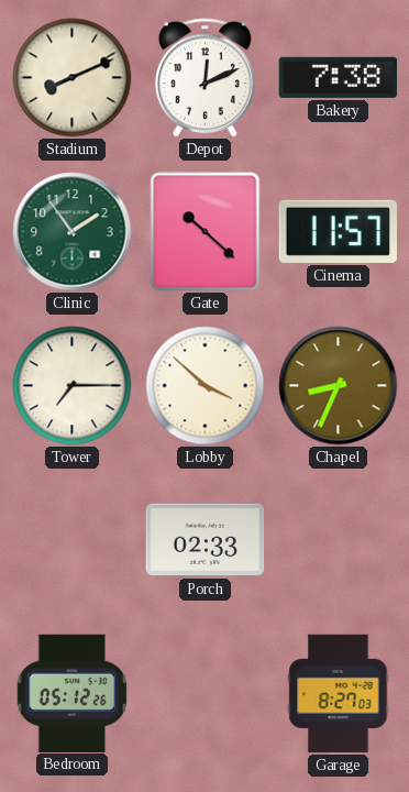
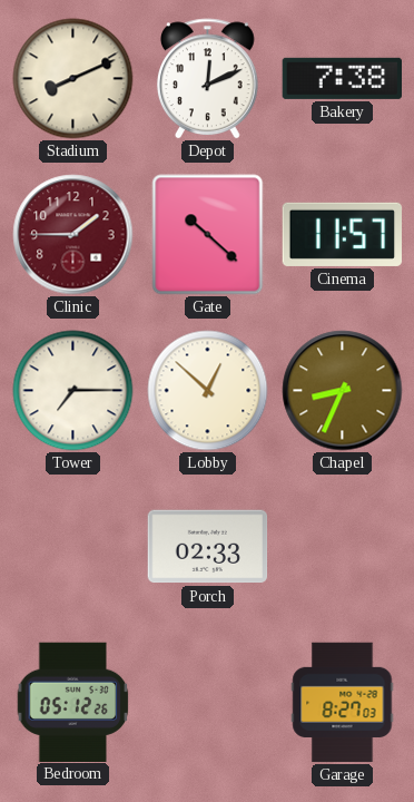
Clinic: 1:54 -> 1:45 (73, 235)
Clinic dial: green -> burgundy (73, 235)
Lobby: 3:52 -> 12:52 (208, 391)
